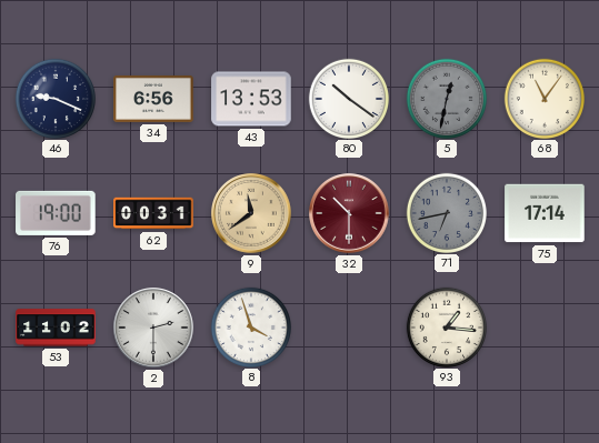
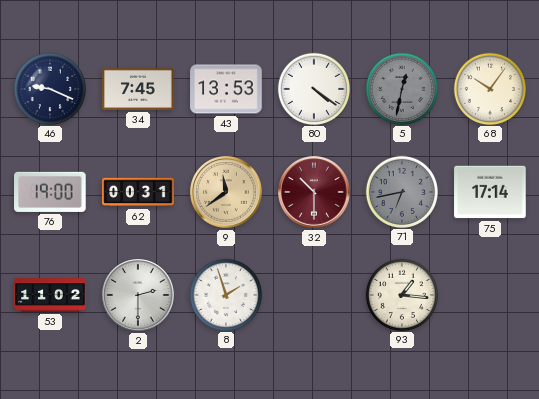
34: 6:56 -> 7:45 (138, 89)
80: 10:21 -> 4:21 (313, 88)
68: 11:06 -> 10:06 (489, 88)
8: 3:57 -> 1:57 (225, 294)
